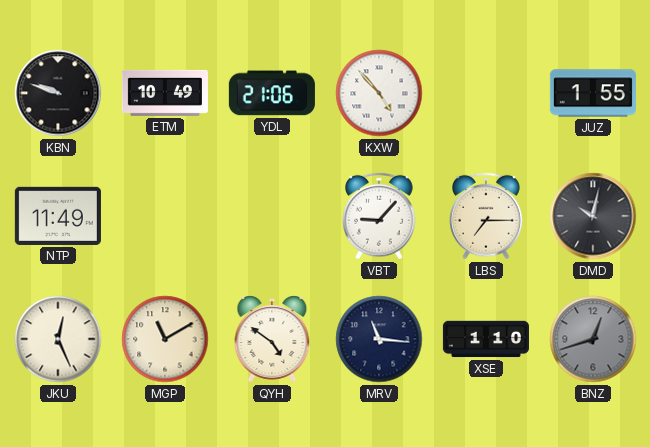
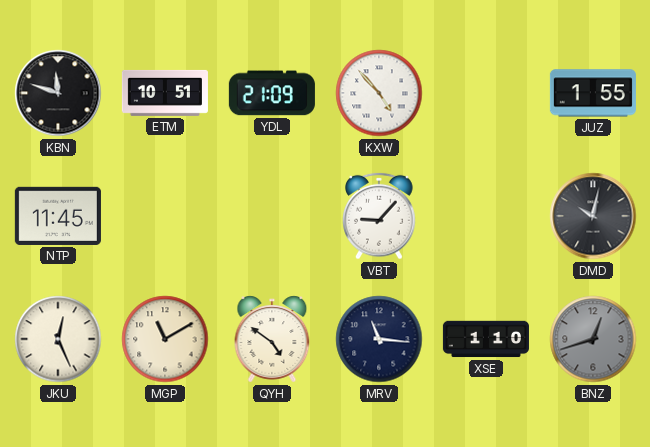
KBN: 9:48 -> 11:48 (58, 93)
ETM: 10:49 -> 10:51 (165, 93)
YDL: 21:06 -> 21:09 (272, 93)
NTP: 11:49 -> 11:45 (58, 216)
LBS: 7:15 -> none (486, 216)
